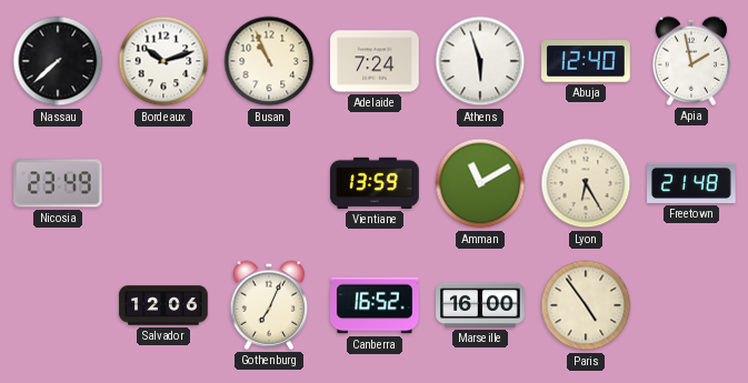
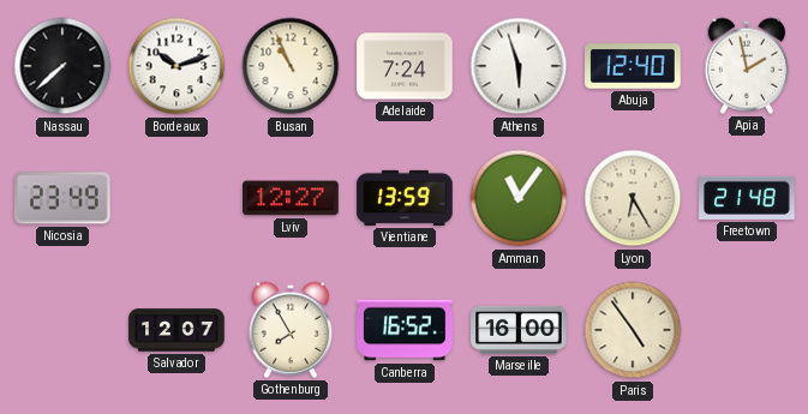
Lviv: none -> 12:27 (291, 198)
Amman: 11:10 -> 11:06 (519, 198)
Salvador: 12:06 -> 12:07 (176, 330)
Gothenburg: 7:04 -> 7:55 (291, 330)
